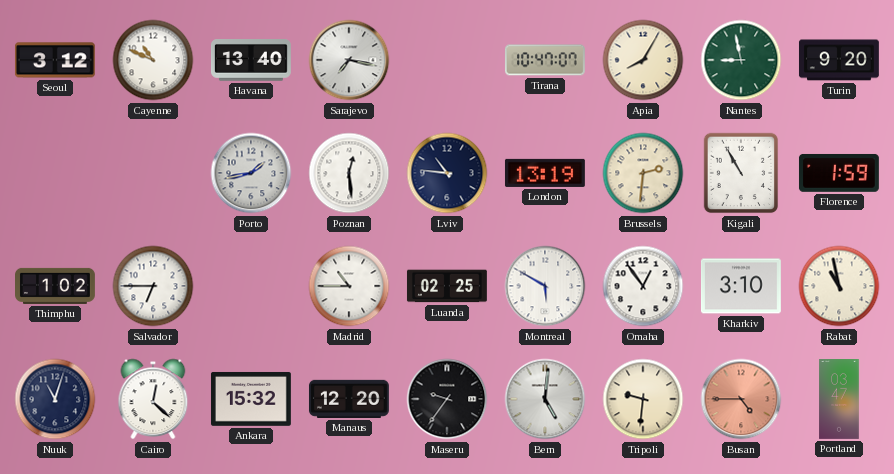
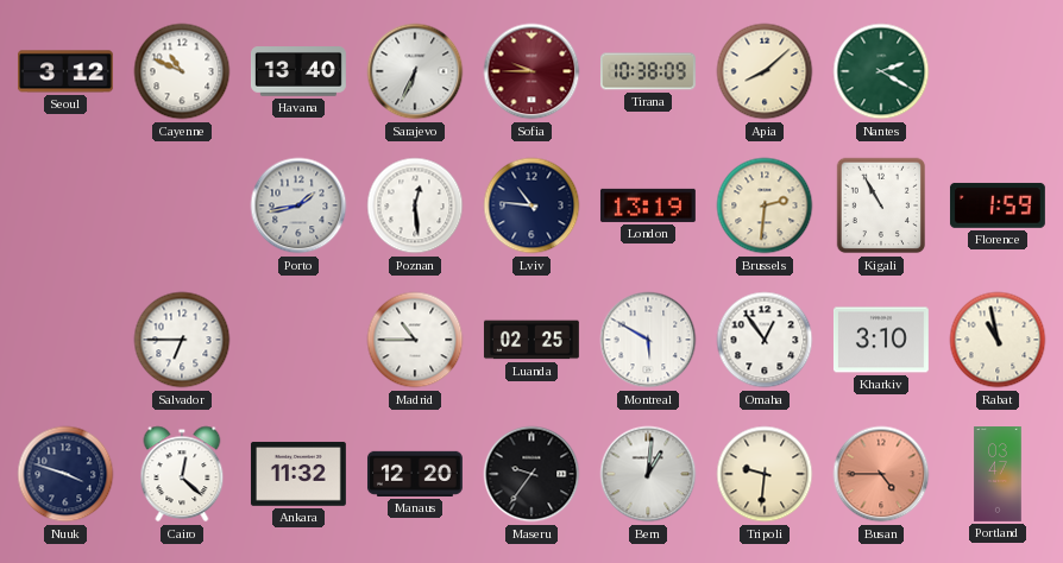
Sarajevo: 7:17 -> 6:34 (415, 71)
Sofia: none -> 9:45 (531, 71)
Tirana: 10:47 -> 10:38 (648, 71)
Apia: 8:05 -> 8:08 (765, 71)
Nantes: 8:58 -> 2:20 (881, 71)
Turin: 9:20 -> none (839, 60)
Thimphu: 1:02 -> none (56, 286)
Nuuk: 11:03 -> 3:48 (65, 474)
Ankara: 15:32 -> 11:32 (298, 474)
Bern: 5:01 -> 1:01 (648, 474)
